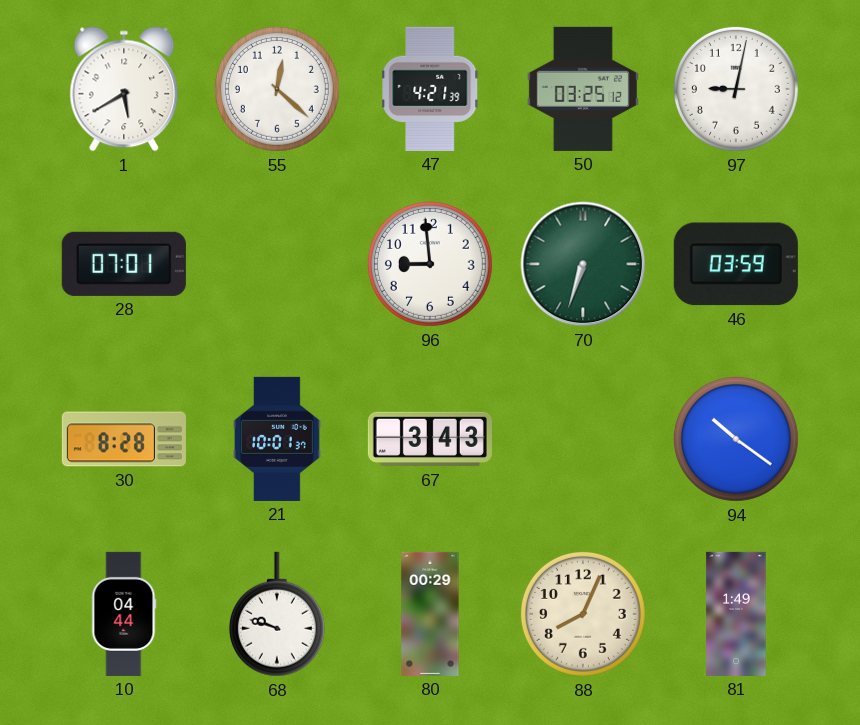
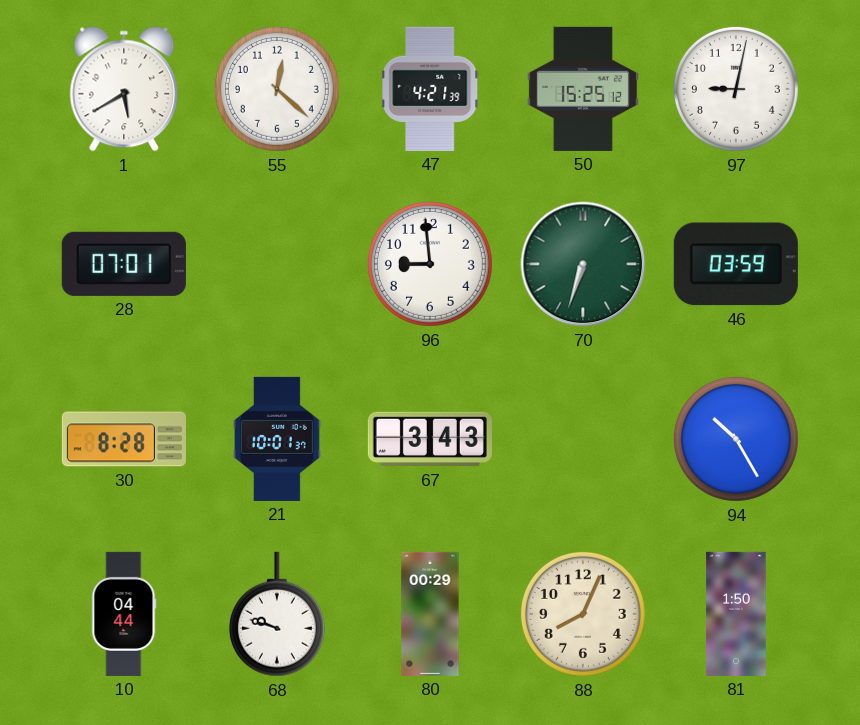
50: 03:25 -> 15:25 (583, 89)
94: 10:21 -> 10:25 (736, 439)
81: 1:49 -> 1:50 (736, 614)
